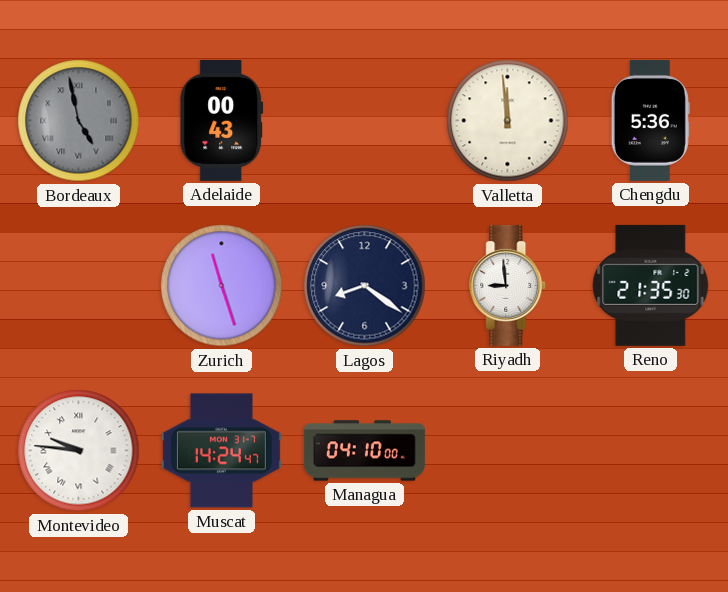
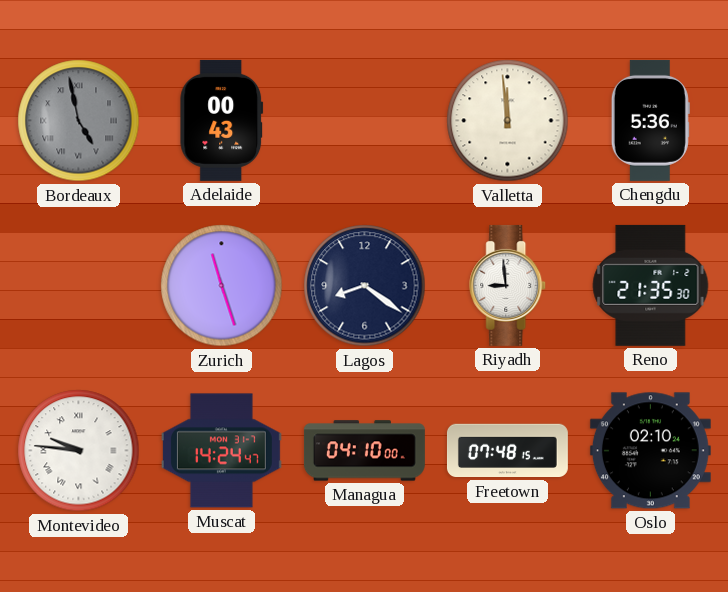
Freetown: none -> 07:48 (507, 451)
Oslo: none -> 02:10 (650, 451)
